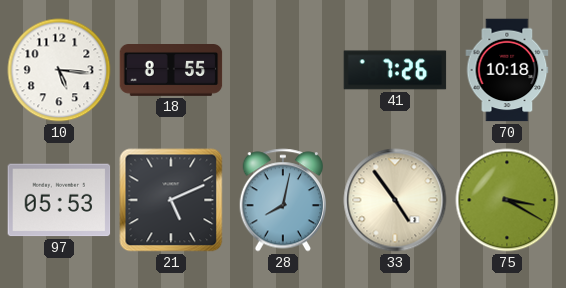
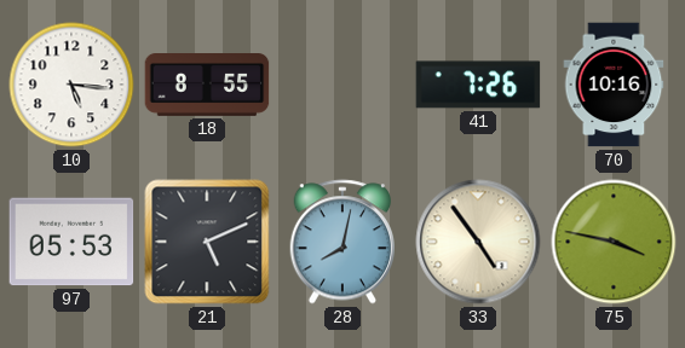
70: 10:18 -> 10:16 (614, 85)
75: 3:20 -> 3:47 (614, 242)
